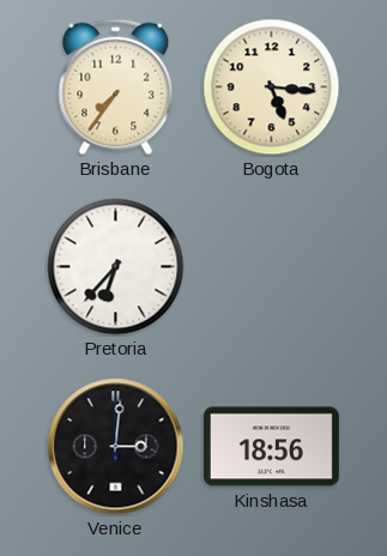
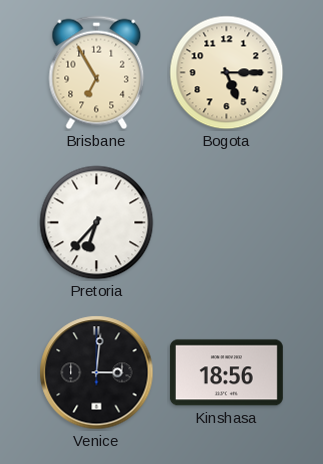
Brisbane: 7:36 -> 6:55 (97, 73)
Bogota: 5:16 -> 5:15 (227, 73)
